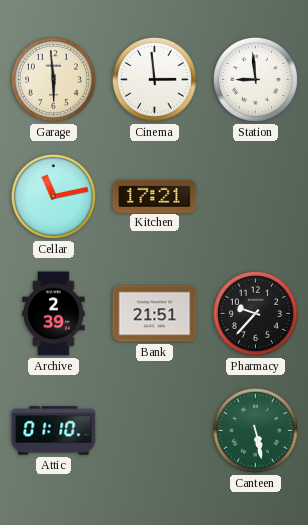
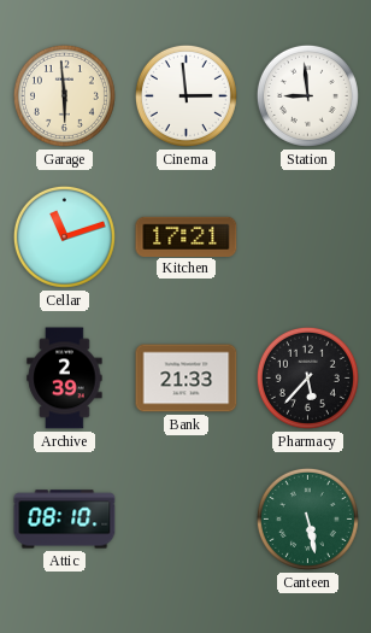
Cellar: 11:13 -> 11:12 (64, 236)
Bank: 21:51 -> 21:33 (187, 379)
Pharmacy: 9:37 -> 5:37 (307, 377)
Attic: 01:10 -> 08:10 (65, 520)
